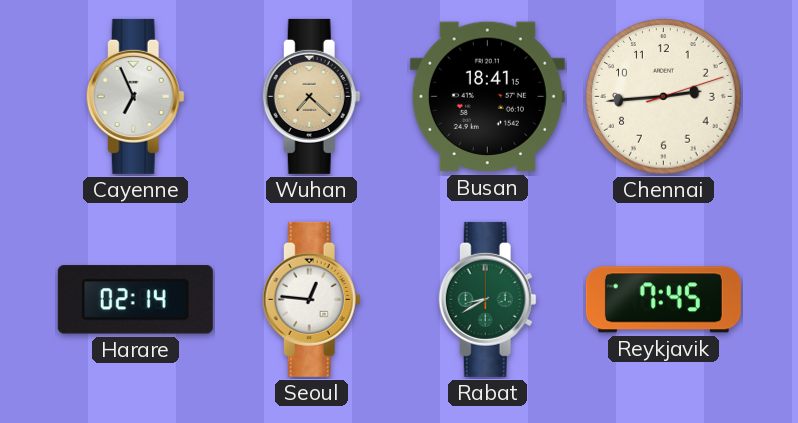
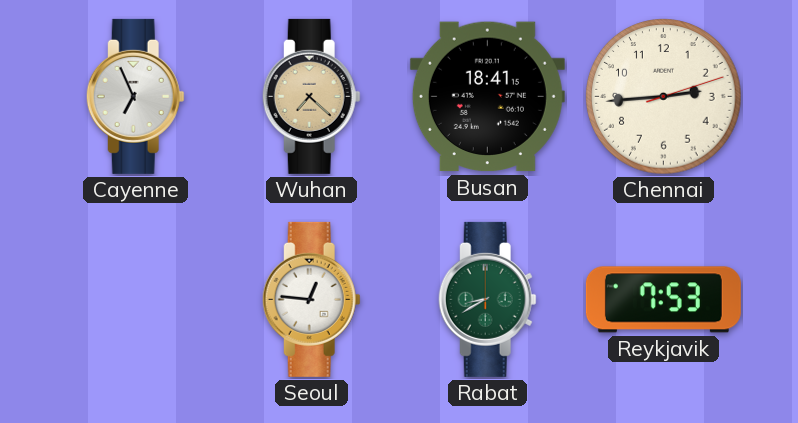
Harare: 02:14 -> none (135, 300)
Reykjavik: 7:45 -> 7:53 (663, 300)
